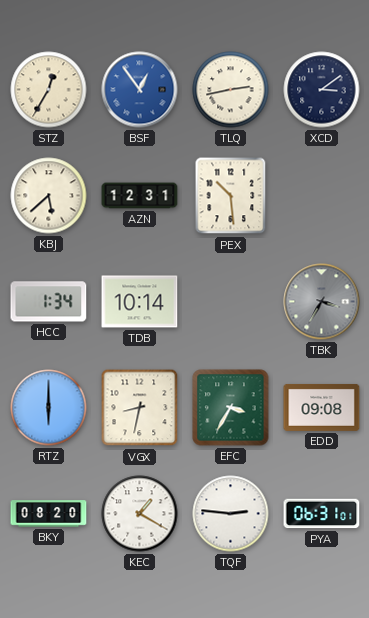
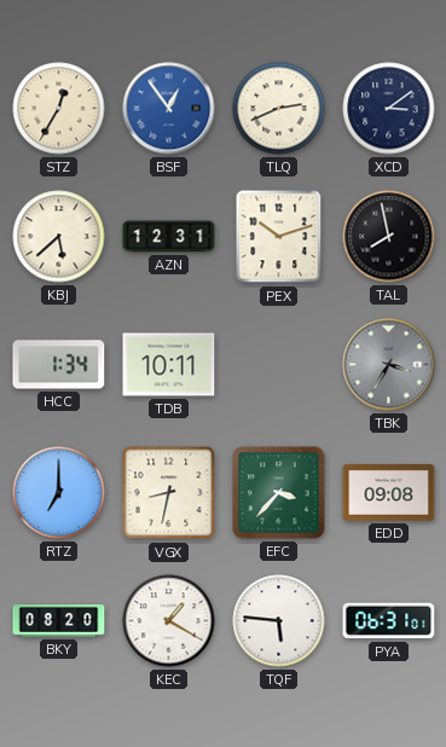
TLQ: 2:43 -> 2:41 (279, 109)
PEX: 10:29 -> 10:12 (279, 237)
TAL: none -> 7:58 (389, 237)
TDB: 10:14 -> 10:11 (169, 365)
RTZ: 6:00 -> 7:00 (59, 493)
EFC: 3:35 -> 3:37 (279, 493)
TQF: 2:46 -> 5:46 (279, 621)
